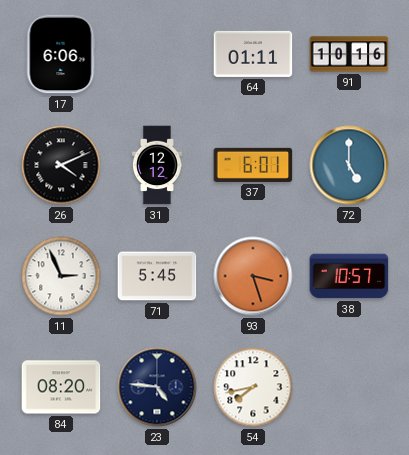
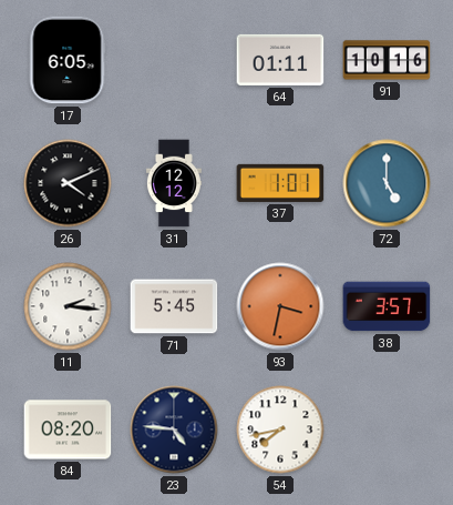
17: 6:06 -> 6:05 (68, 60)
37: 6:01 -> 1:01 (280, 183)
11: 2:56 -> 2:16 (68, 306)
93: 3:27 -> 3:32 (280, 306)
38: 10:57 -> 3:57 (387, 306)
